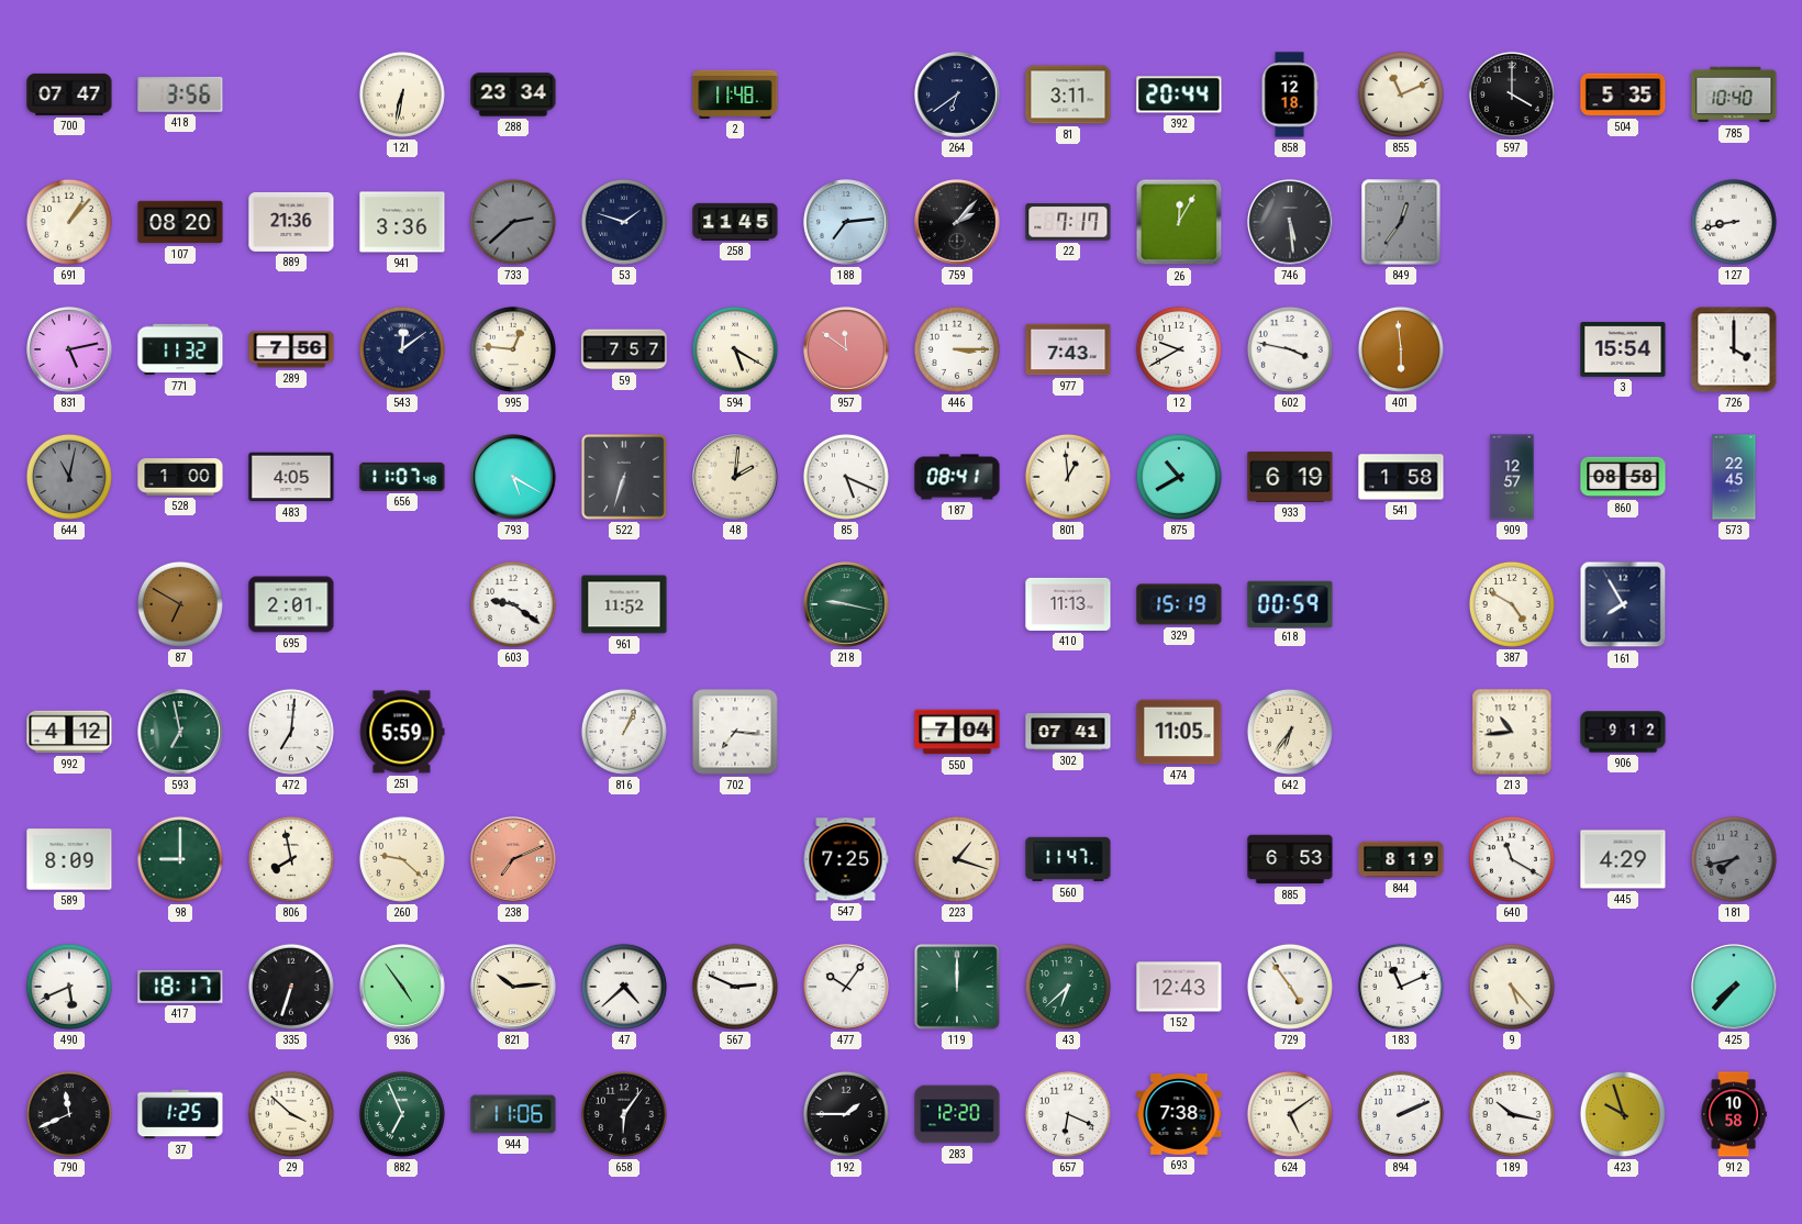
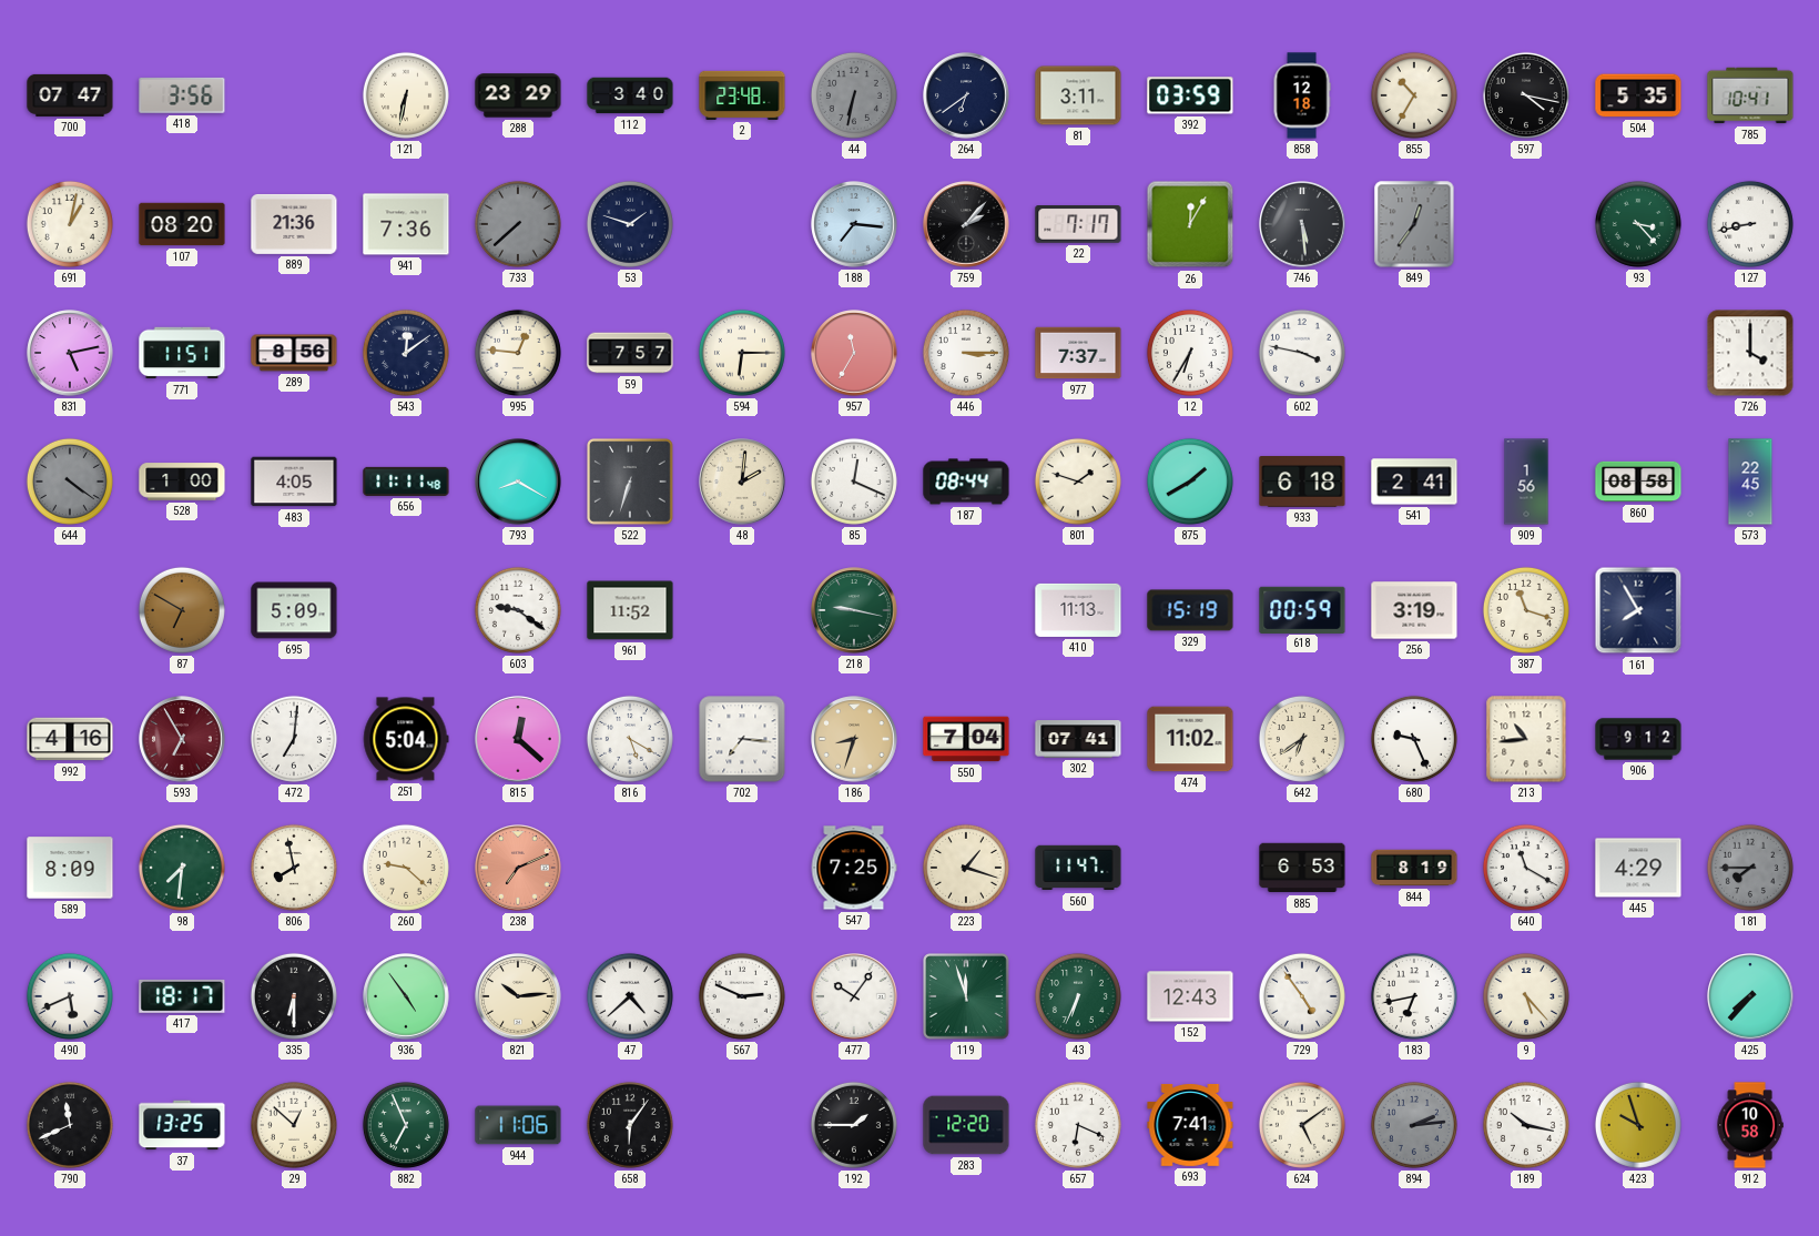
288: 23:34 -> 23:29 (518, 95)
112: none -> 3:40 (630, 95)
2: 11:48 -> 23:48 (742, 95)
44: none -> 6:32 (854, 95)
392: 20:44 -> 03:59 (1190, 95)
855: 11:11 -> 10:35 (1414, 95)
597: 4:00 -> 4:17 (1526, 95)
785: 10:40 -> 10:41 (1750, 95)
691: 1:07 -> 1:02 (70, 224)
941: 3:36 -> 7:36 (406, 224)
733: 2:38 -> 7:38 (518, 224)
258: 11:45 -> none (735, 222)
188: 7:14 -> 7:16 (854, 224)
93: none -> 3:23 (1638, 224)
771: 11:32 -> 11:51 (182, 353)
289: 7:56 -> 8:56 (294, 353)
594: 5:20 -> 6:15 (742, 353)
957: 11:51 -> 11:35 (854, 353)
977: 7:43 -> 7:37 (1078, 353)
12: 9:40 -> 6:35 (1190, 353)
401: 5:59 -> none (1401, 349)
3: 15:54 -> none (1623, 350)
644: 11:02 -> 4:21 (70, 482)
656: 11:07 -> 11:11 (406, 482)
793: 5:20 -> 8:20 (518, 482)
85: 5:19 -> 12:19 (854, 482)
187: 08:41 -> 08:44 (966, 482)
801: 12:59 -> 1:48 (1078, 482)
875: 10:40 -> 1:40 (1190, 482)
933: 6:19 -> 6:18 (1302, 483)
541: 1:58 -> 2:41 (1414, 482)
909: 12:57 -> 1:56 (1526, 482)
695: 2:01 -> 5:09 (294, 610)
256: none -> 3:19 (1414, 610)
387: 4:50 -> 11:18 (1526, 610)
992: 4:12 -> 4:16 (70, 739)
593: 6:58 -> 6:55 (182, 739)
593 dial: green -> burgundy (182, 739)
251: 5:59 -> 5:04 (406, 739)
815: none -> 12:22 (518, 739)
816: 1:04 -> 5:20 (630, 739)
186: none -> 8:33 (854, 739)
474: 11:05 -> 11:02 (1190, 739)
642: 6:36 -> 6:39 (1302, 739)
680: none -> 9:26 (1414, 739)
98: 9:00 -> 7:31 (182, 868)
181: 7:43 -> 7:45 (1750, 868)
335: 6:33 -> 6:30 (294, 996)
119: 12:00 -> 11:57 (967, 997)
43: 6:38 -> 6:34 (1078, 996)
183: 11:11 -> 6:43 (1414, 996)
37: 1:25 -> 13:25 (182, 1125)
29: 3:52 -> 12:52 (294, 1125)
693: 7:38 -> 7:41 (1190, 1125)
894: 2:11 -> 2:14 (1414, 1125)
894 dial: white -> grey (1414, 1125)
